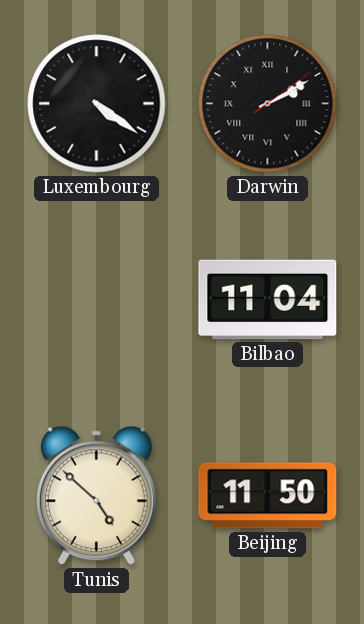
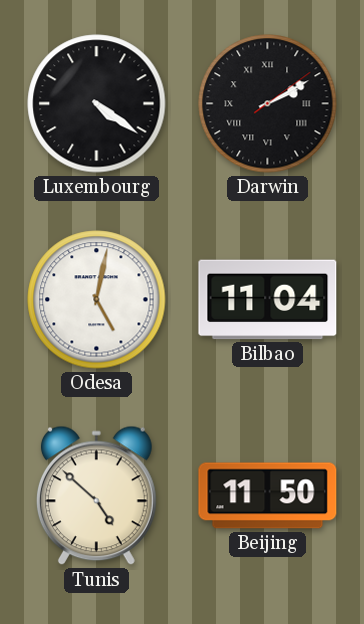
Odesa: none -> 5:02 (97, 300)
